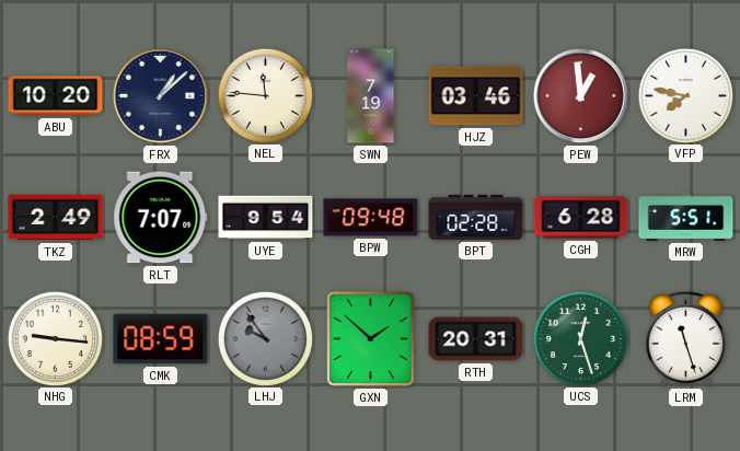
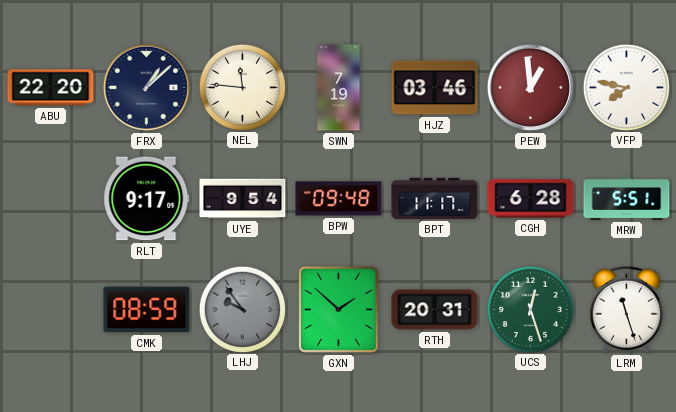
ABU: 10:20 -> 22:20 (51, 88)
TKZ: 2:49 -> none (56, 218)
RLT: 7:07 -> 9:17 (147, 199)
BPT: 02:28 -> 11:17 (435, 198)
NHG: 9:16 -> none (55, 338)
